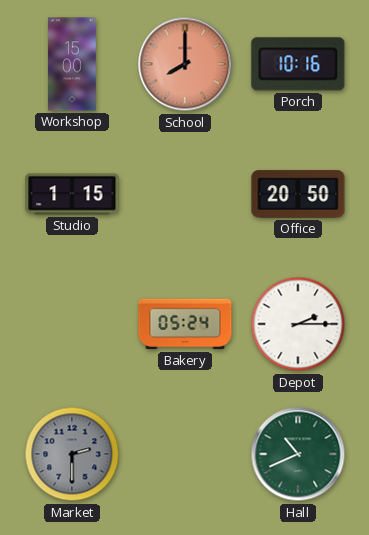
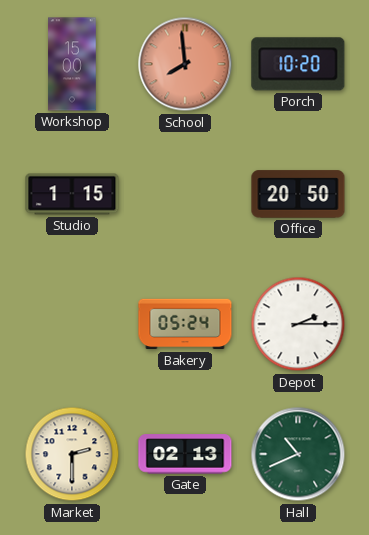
School: 8:00 -> 7:59 (185, 64)
Porch: 10:16 -> 10:20 (298, 64)
Market dial: grey -> cream (72, 454)
Gate: none -> 02:13 (185, 454)
